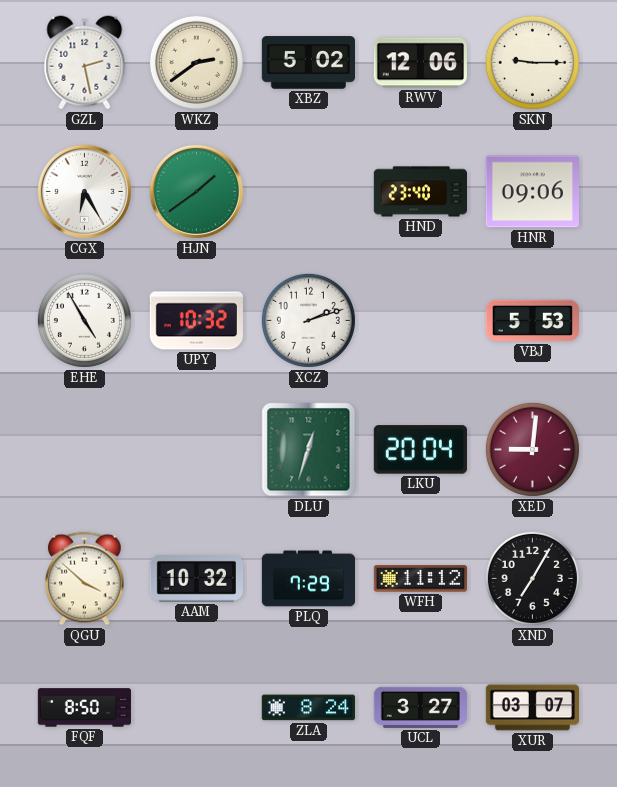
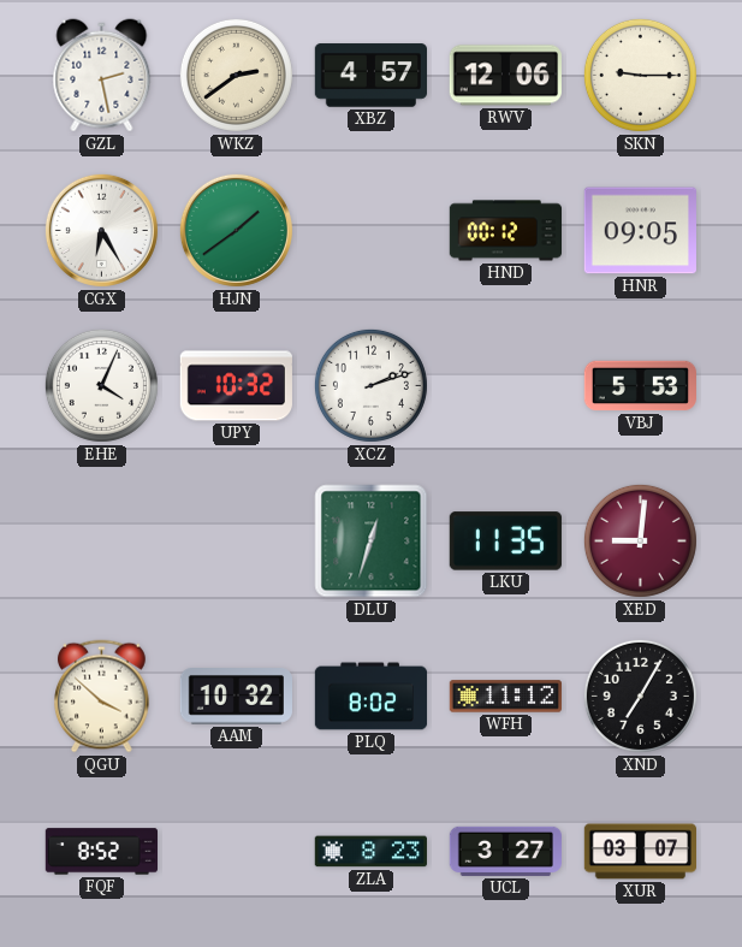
XBZ: 5:02 -> 4:57 (370, 76)
HND: 23:40 -> 00:12 (505, 231)
HNR: 09:06 -> 09:05 (640, 231)
EHE: 4:55 -> 4:04 (101, 385)
LKU: 20:04 -> 11:35 (505, 541)
PLQ: 7:29 -> 8:02 (372, 697)
FQF: 8:50 -> 8:52 (101, 852)
ZLA: 8:24 -> 8:23 (370, 852)
